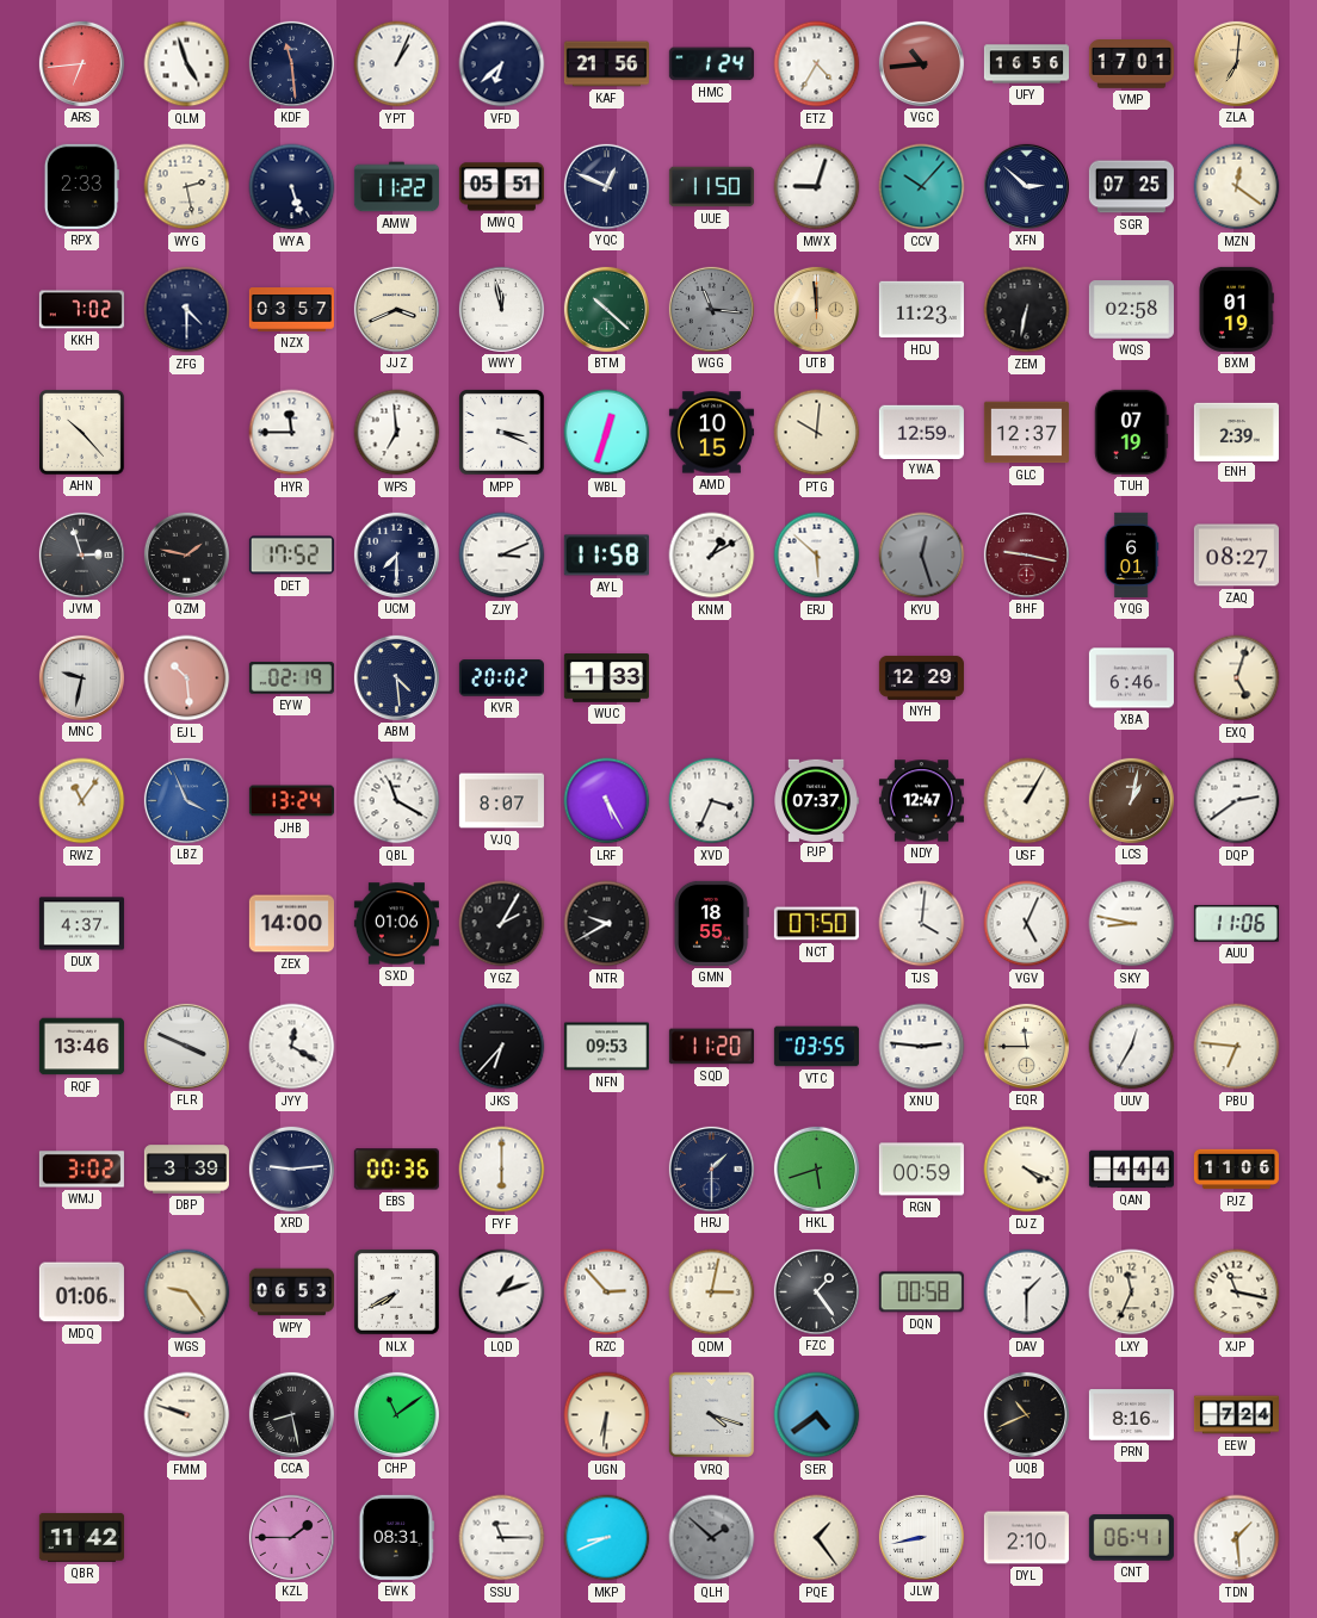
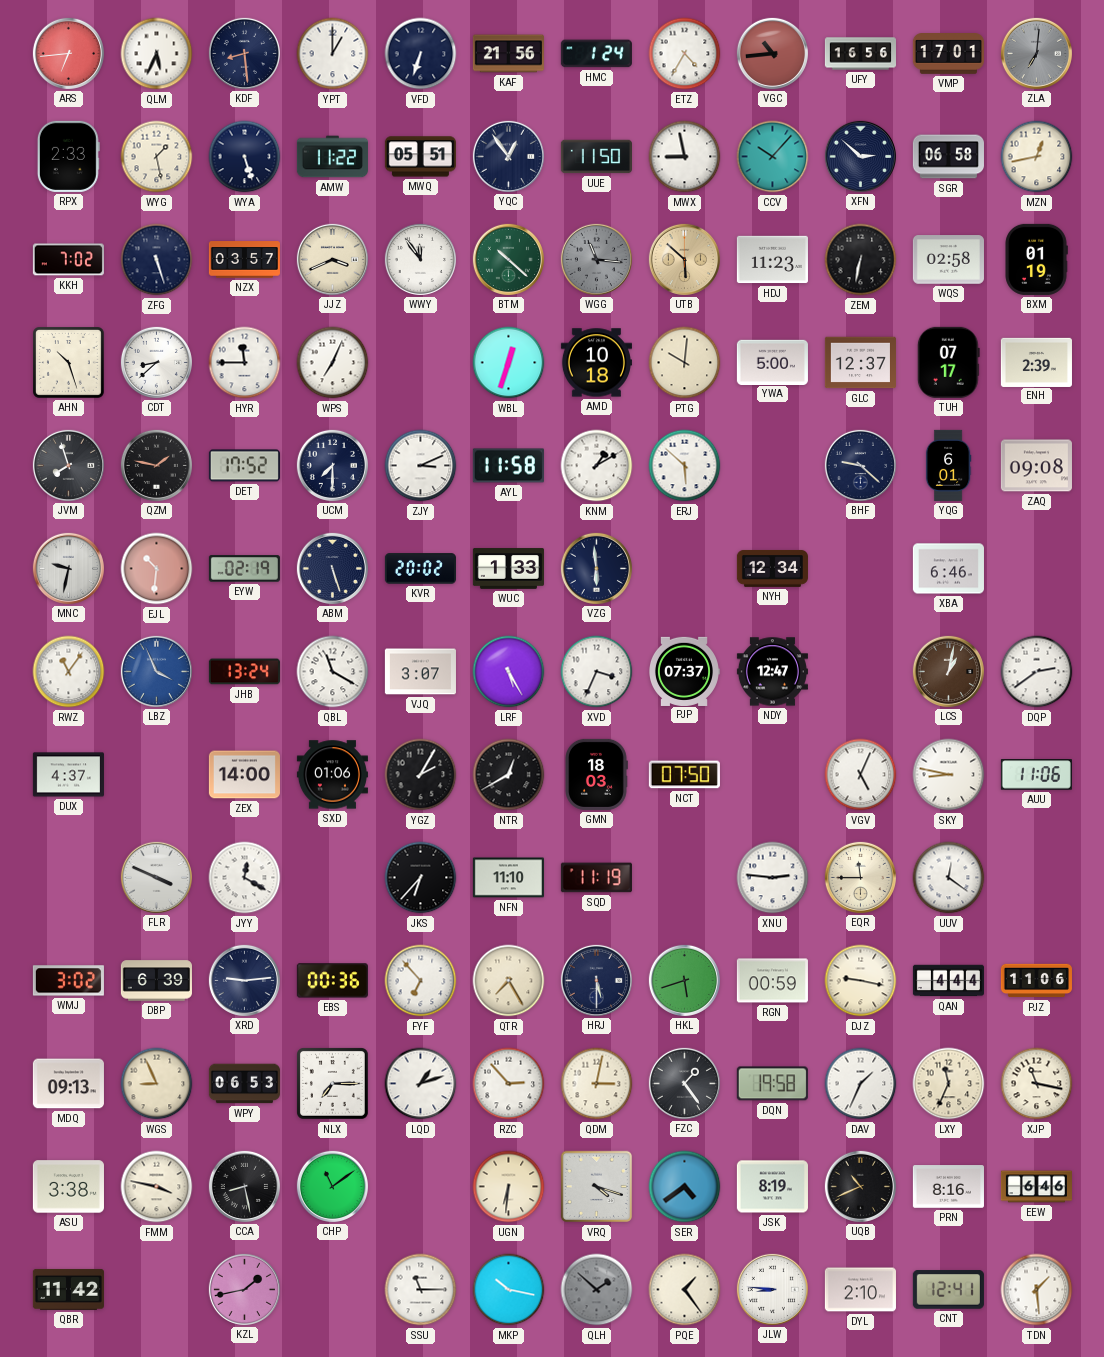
QLM: 4:57 -> 5:34 (157, 54)
KDF: 11:29 -> 8:29 (244, 53)
YPT: 1:04 -> 1:00 (333, 54)
VFD: 6:38 -> 6:33 (421, 54)
ZLA dial: champagne -> grey (1036, 53)
WYG: 2:28 -> 1:28 (157, 157)
YQC: 12:49 -> 12:54 (508, 156)
MWX: 9:03 -> 8:58 (685, 157)
SGR: 07:25 -> 06:58 (948, 157)
MZN: 12:21 -> 12:43 (1037, 157)
ZFG: 4:30 -> 5:27 (157, 260)
WWY: 11:58 -> 11:54 (420, 259)
UTB: 11:59 -> 5:52 (684, 259)
AHN: 10:23 -> 10:27 (69, 363)
CDT: none -> 8:38 (156, 362)
WPS: 6:59 -> 7:04 (333, 363)
MPP: 3:19 -> none (502, 433)
AMD: 10:15 -> 10:18 (596, 363)
YWA: 12:59 -> 5:00 (772, 362)
TUH: 07:19 -> 07:17 (948, 362)
JVM: 2:57 -> 7:57 (68, 465)
KYU: 12:27 -> none (922, 556)
BHF: 9:17 -> 9:22 (860, 465)
BHF dial: burgundy -> navy (860, 465)
ZAQ: 08:27 -> 09:08 (1036, 466)
EJL: 10:29 -> 10:31 (157, 569)
ABM: 4:29 -> 5:27 (332, 568)
VZG: none -> 5:59 (596, 568)
NYH: 12:29 -> 12:34 (772, 568)
EXQ: 5:03 -> none (1237, 678)
VJQ: 8:07 -> 3:07 (420, 672)
USF: 1:05 -> none (1027, 801)
NTR: 9:40 -> 12:40 (509, 775)
GMN: 18:55 -> 18:03 (597, 774)
TJS: 4:01 -> none (922, 924)
RQF: 13:46 -> none (81, 1047)
NFN: 09:53 -> 11:10 (508, 878)
SQD: 11:20 -> 11:19 (596, 878)
VTC: 03:55 -> none (816, 1047)
UUV: 12:35 -> 12:21 (949, 878)
PBU: 6:46 -> none (1237, 1047)
DBP: 3:39 -> 6:39 (156, 981)
FYF: 6:00 -> 6:53 (421, 981)
QTR: none -> 7:25 (509, 981)
HRJ: 1:30 -> 5:30 (596, 980)
DJZ: 4:19 -> 9:17 (861, 981)
MDQ: 01:06 -> 09:13 (68, 1084)
WGS: 9:24 -> 8:56 (157, 1084)
NLX: 7:40 -> 7:15 (333, 1084)
DQN: 00:58 -> 19:58 (772, 1084)
DAV: 1:30 -> 1:34 (861, 1084)
ASU: none -> 3:38 (68, 1187)
FMM: 9:48 -> 3:47 (157, 1187)
JSK: none -> 8:19 (772, 1187)
EEW: 7:24 -> 6:46 (1036, 1187)
KZL: 1:45 -> 1:43 (244, 1289)
EWK: 08:31 -> none (396, 1537)
MKP: 8:41 -> 10:17 (509, 1290)
JLW: 8:43 -> 8:46 (772, 1289)
CNT: 06:41 -> 12:41 (948, 1290)
